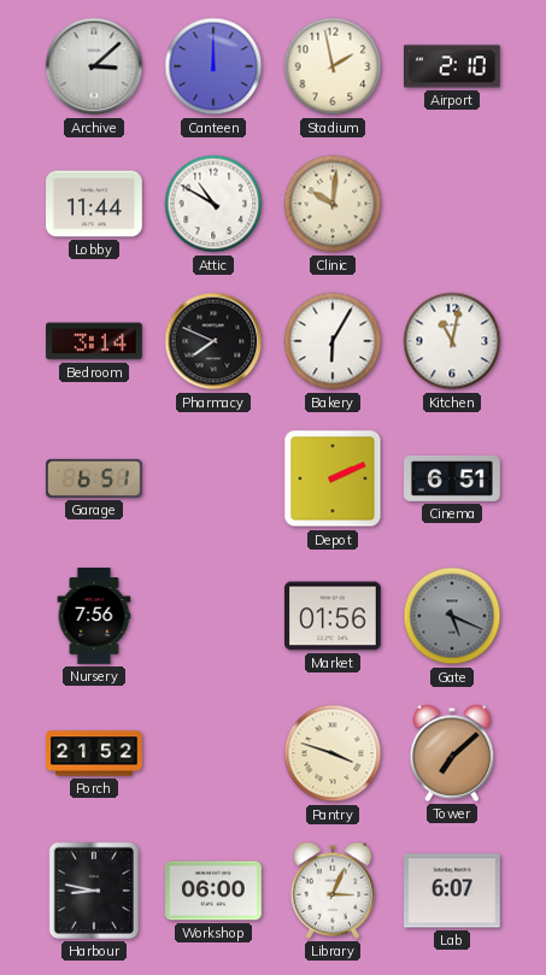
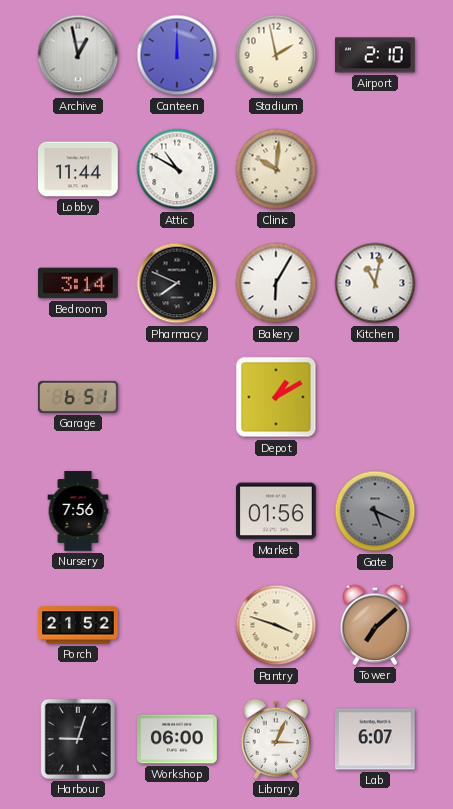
Archive: 3:08 -> 12:58 (78, 55)
Depot: 2:11 -> 1:10 (276, 397)
Cinema: 6:51 -> none (453, 478)
Harbour: 8:47 -> 9:03 (78, 739)
